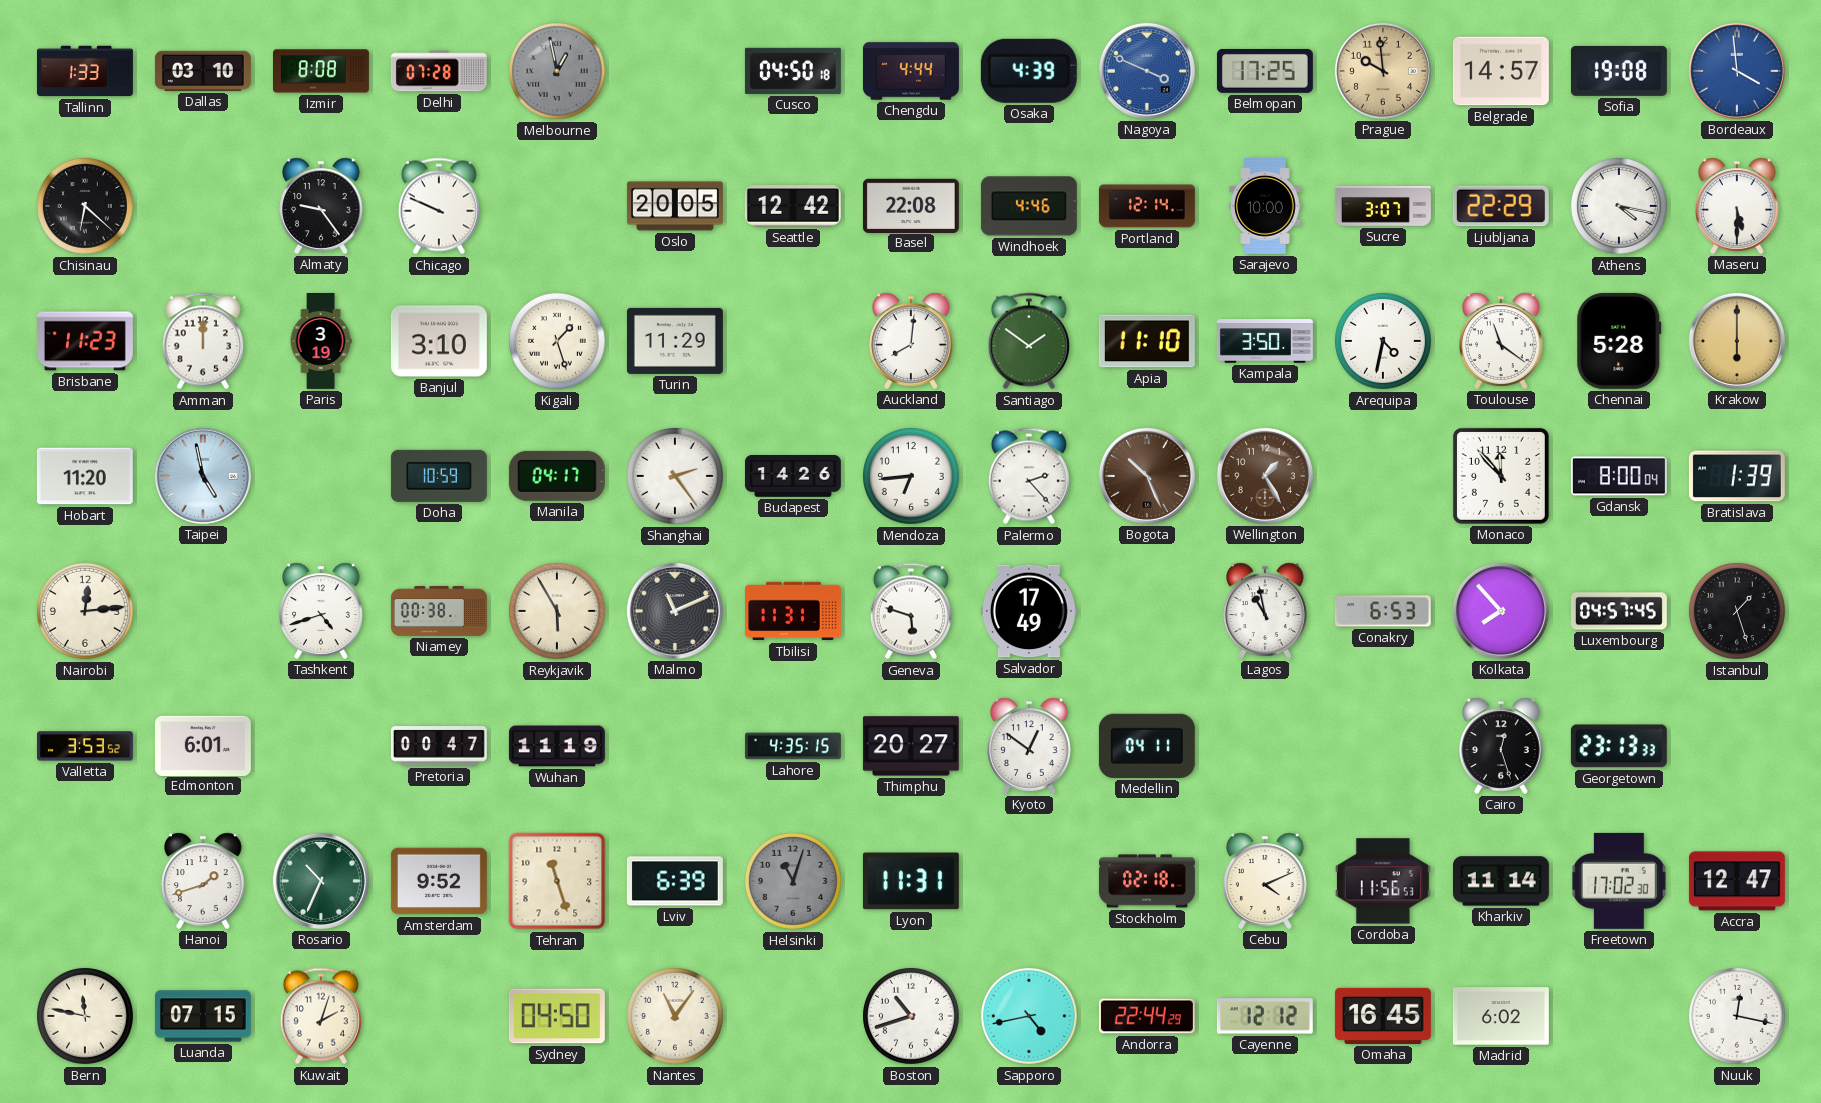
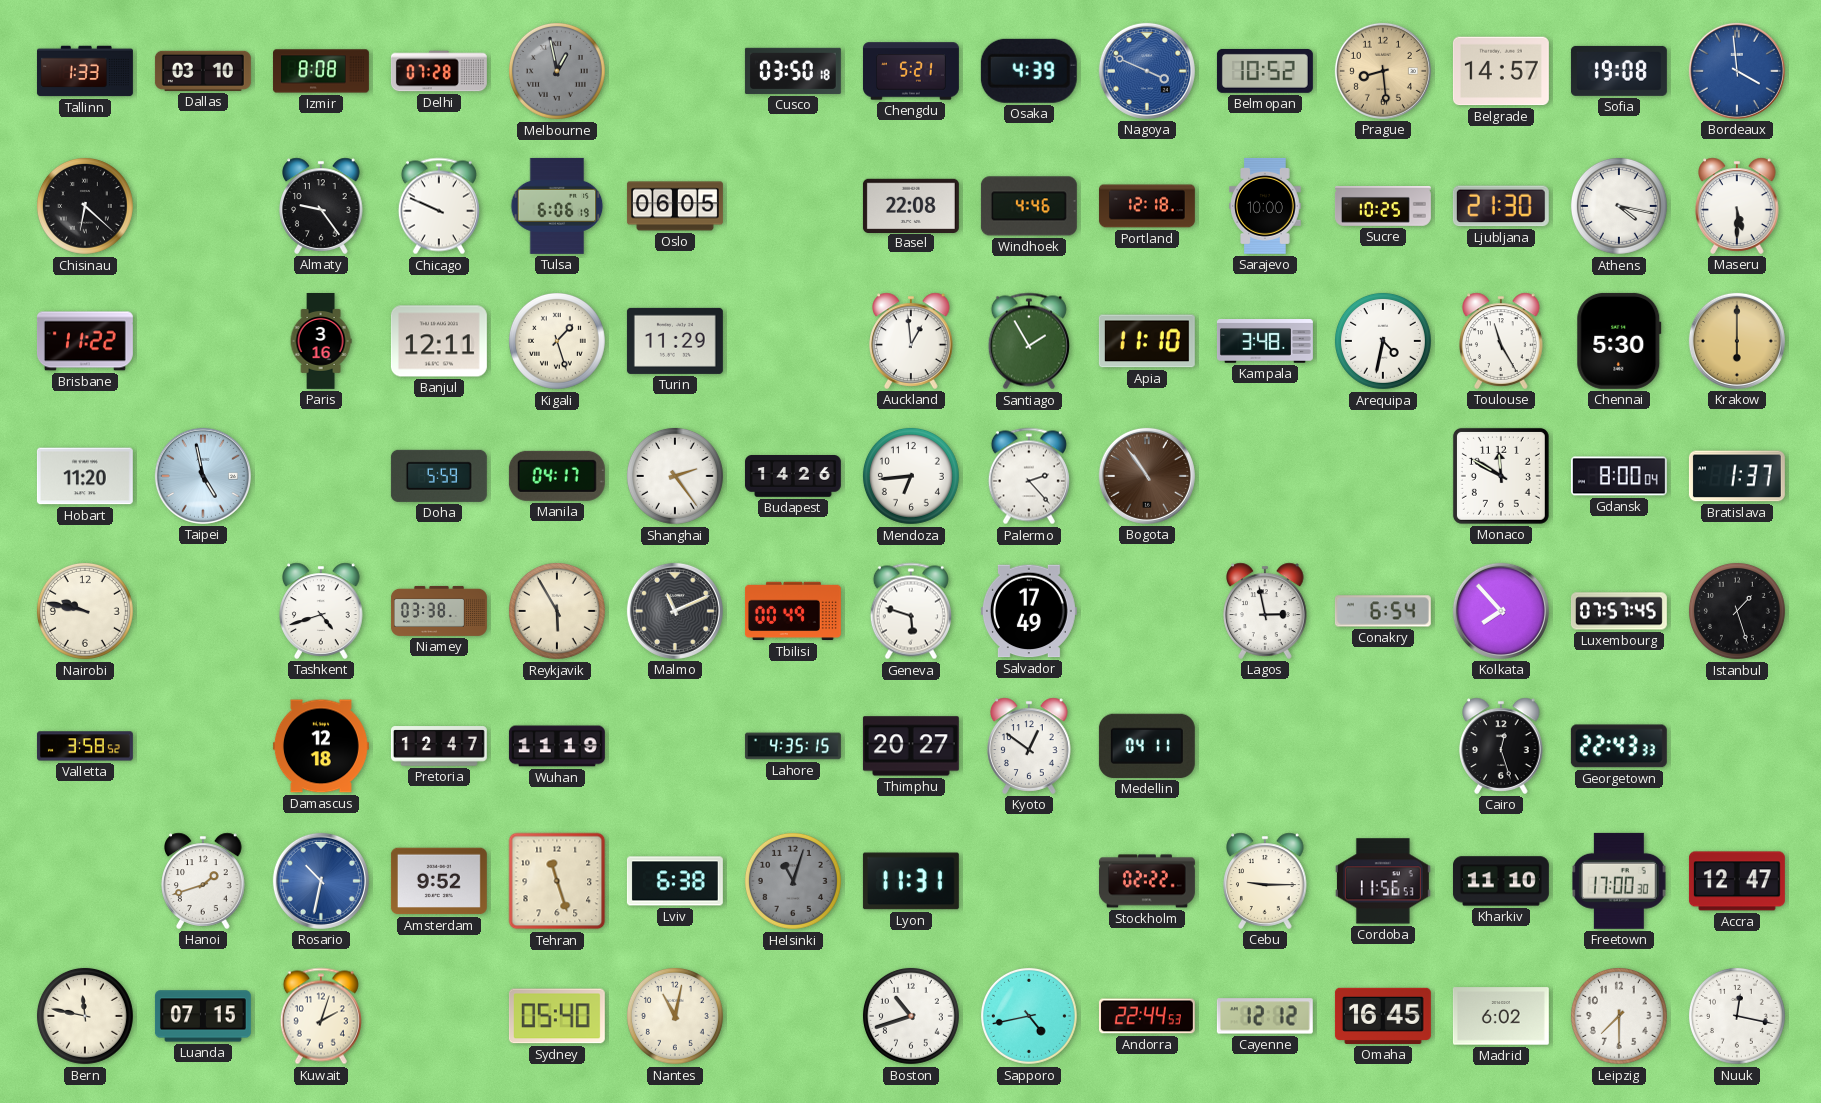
Cusco: 04:50 -> 03:50 (793, 71)
Chengdu: 4:44 -> 5:21 (911, 71)
Belmopan: 17:25 -> 10:52 (1265, 71)
Prague: 9:59 -> 8:29 (1383, 71)
Tulsa: none -> 6:06 (557, 206)
Oslo: 20:05 -> 06:05 (675, 206)
Seattle: 12:42 -> none (793, 206)
Portland: 12:14 -> 12:18 (1147, 206)
Sucre: 3:07 -> 10:25 (1383, 207)
Ljubljana: 22:29 -> 21:30 (1501, 206)
Brisbane: 11:23 -> 11:22 (85, 341)
Amman: 12:00 -> none (203, 341)
Paris: 3:19 -> 3:16 (321, 342)
Banjul: 3:10 -> 12:11 (439, 341)
Auckland: 8:01 -> 12:59 (911, 341)
Santiago: 1:51 -> 1:55 (1029, 341)
Kampala: 3:50 -> 3:48 (1265, 341)
Toulouse: 11:21 -> 11:25 (1501, 341)
Chennai: 5:28 -> 5:30 (1619, 341)
Doha: 10:59 -> 5:59 (439, 476)
Bogota: 10:26 -> 10:54 (1147, 476)
Wellington: 1:25 -> none (1265, 476)
Monaco: 11:53 -> 11:50 (1501, 476)
Bratislava: 1:39 -> 1:37 (1737, 476)
Nairobi: 12:14 -> 9:47 (85, 611)
Niamey: 00:38 -> 03:38 (439, 611)
Tbilisi: 11:31 -> 00:49 (793, 611)
Lagos: 10:58 -> 2:58 (1265, 611)
Conakry: 6:53 -> 6:54 (1383, 611)
Luxembourg: 04:57 -> 07:57 (1619, 611)
Valletta: 3:53 -> 3:58 (85, 746)
Edmonton: 6:01 -> none (203, 745)
Damascus: none -> 12:18 (321, 746)
Pretoria: 00:47 -> 12:47 (439, 746)
Georgetown: 23:13 -> 22:43 (1619, 746)
Rosario: 10:34 -> 10:32 (321, 881)
Rosario dial: green -> blue (321, 881)
Lviv: 6:39 -> 6:38 (675, 881)
Stockholm: 02:18 -> 02:22 (1147, 881)
Cebu: 4:11 -> 9:15 (1265, 881)
Kharkiv: 11:14 -> 11:10 (1501, 881)
Freetown: 17:02 -> 17:00 (1620, 881)
Sydney: 04:50 -> 05:40 (557, 1016)
Nantes: 11:06 -> 11:02 (675, 1016)
Andorra: 22:44:29 -> 22:44:53 (1147, 1016)
Leipzig: none -> 7:30 (1619, 1016)
